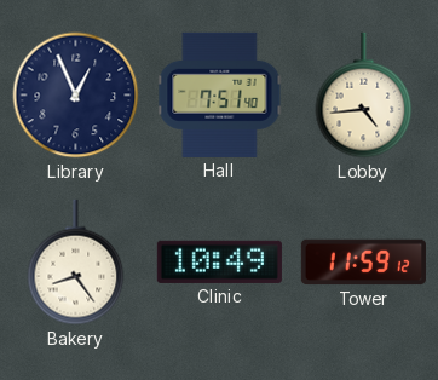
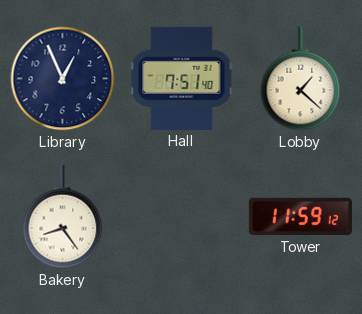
Lobby: 4:44 -> 1:22 (301, 79)
Clinic: 10:49 -> none (219, 261)
